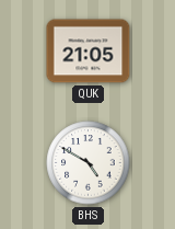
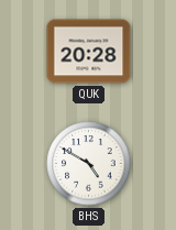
QUK: 21:05 -> 20:28 (89, 52)
